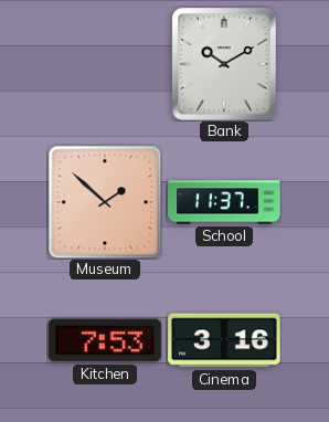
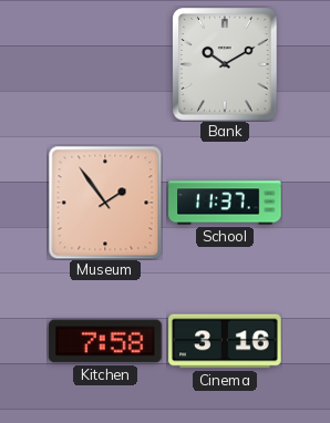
Museum: 1:52 -> 1:54 (105, 203)
Kitchen: 7:53 -> 7:58 (105, 341)
